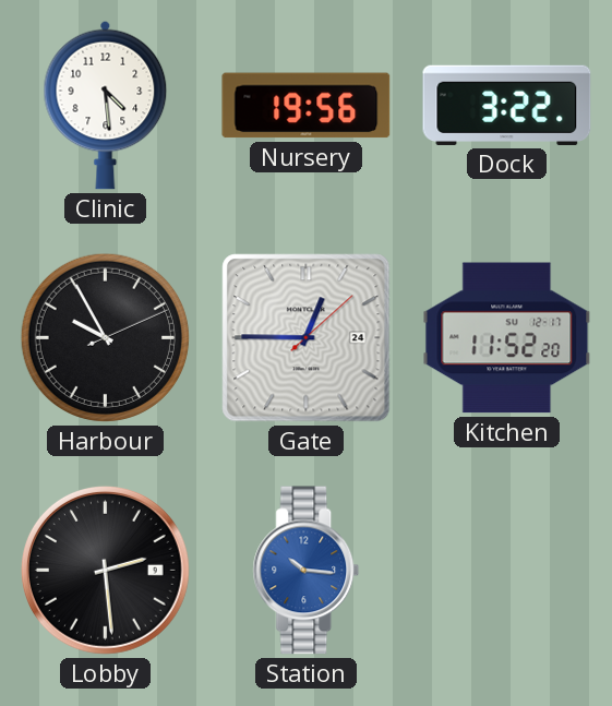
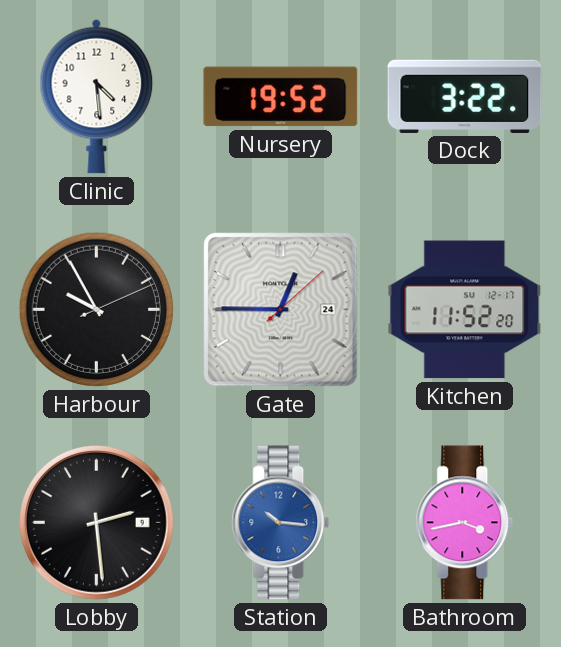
Nursery: 19:56 -> 19:52 (281, 97)
Bathroom: none -> 3:43 (465, 523)
